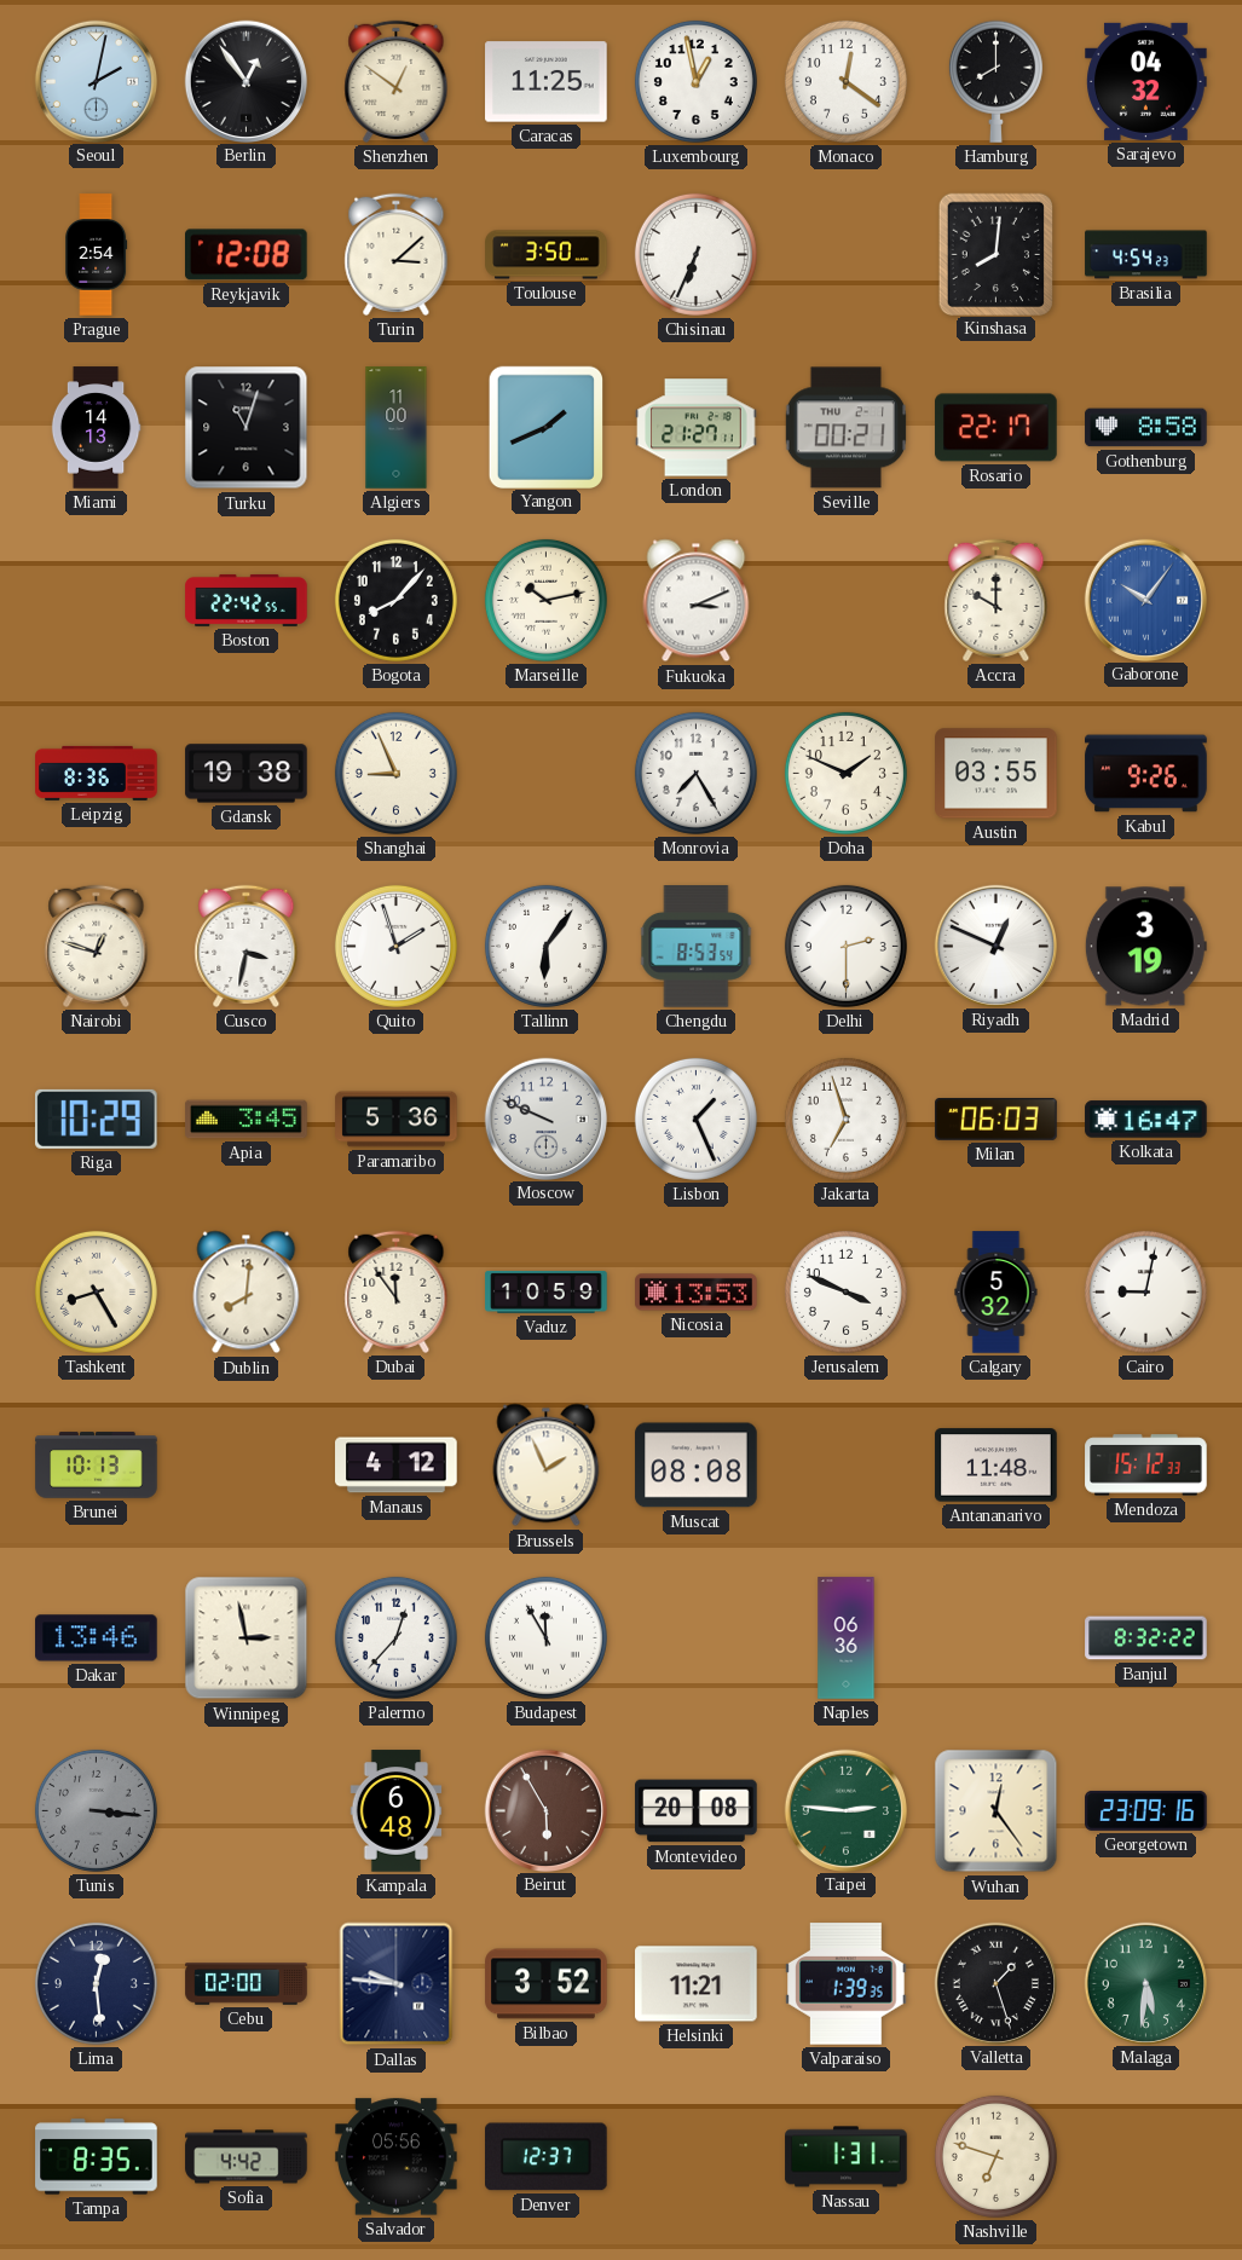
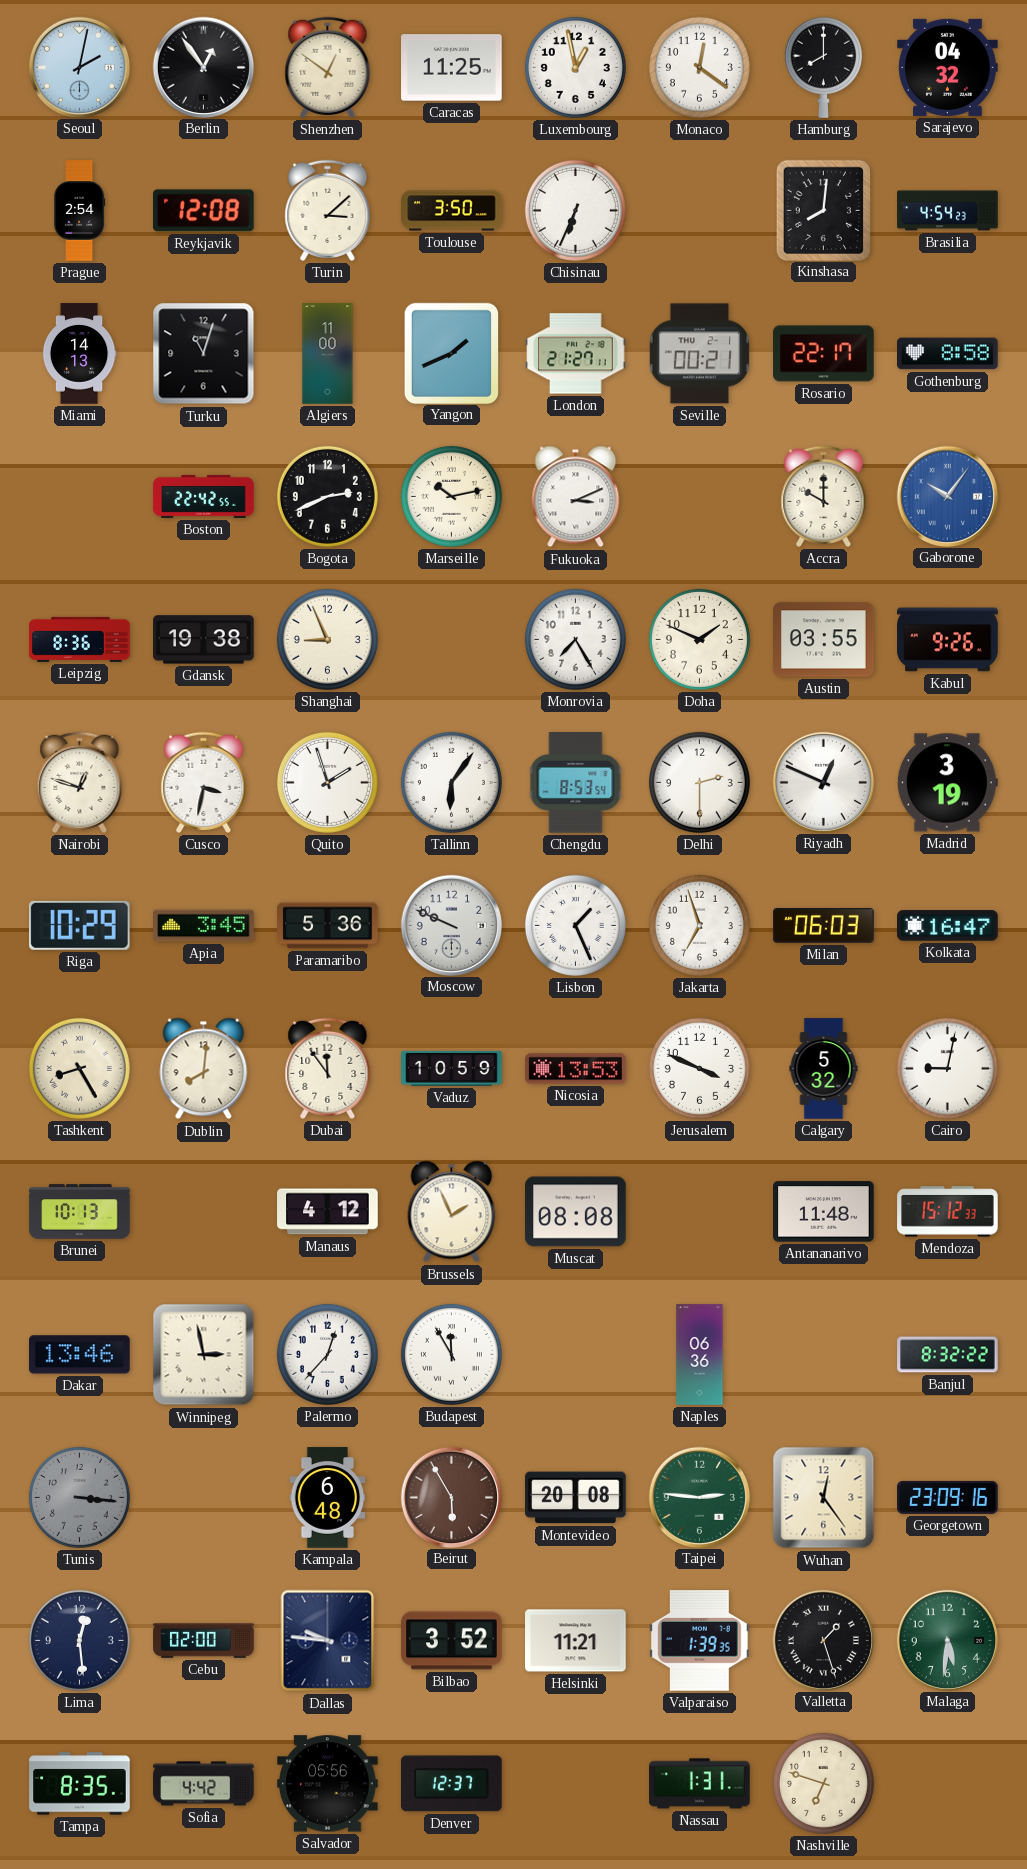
Bogota: 8:07 -> 2:41 (327, 496)
